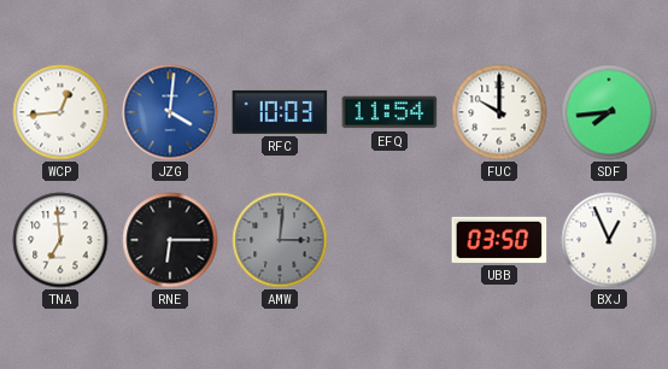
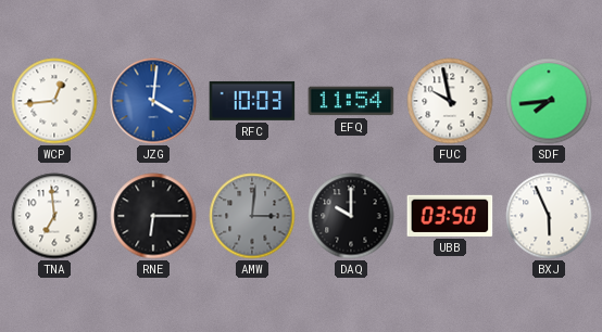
FUC: 10:00 -> 9:58 (450, 101)
DAQ: none -> 10:00 (351, 216)
BXJ: 12:56 -> 5:56 (549, 216)
